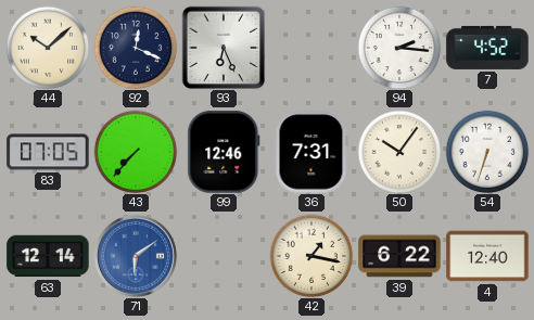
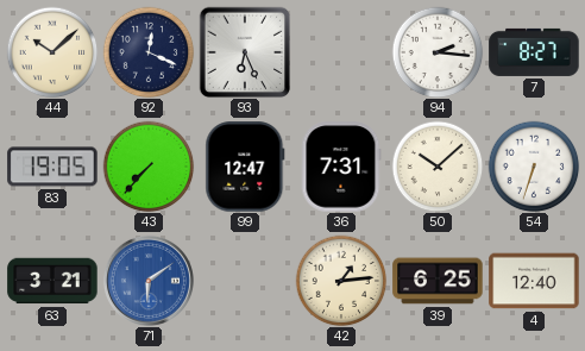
7: 4:52 -> 8:27 (534, 52)
83: 07:05 -> 19:05 (52, 167)
99: 12:46 -> 12:47 (245, 167)
50: 10:06 -> 10:08 (438, 167)
63: 12:14 -> 3:21 (52, 281)
42: 1:17 -> 1:14 (341, 281)
39: 6:22 -> 6:25 (438, 281)
